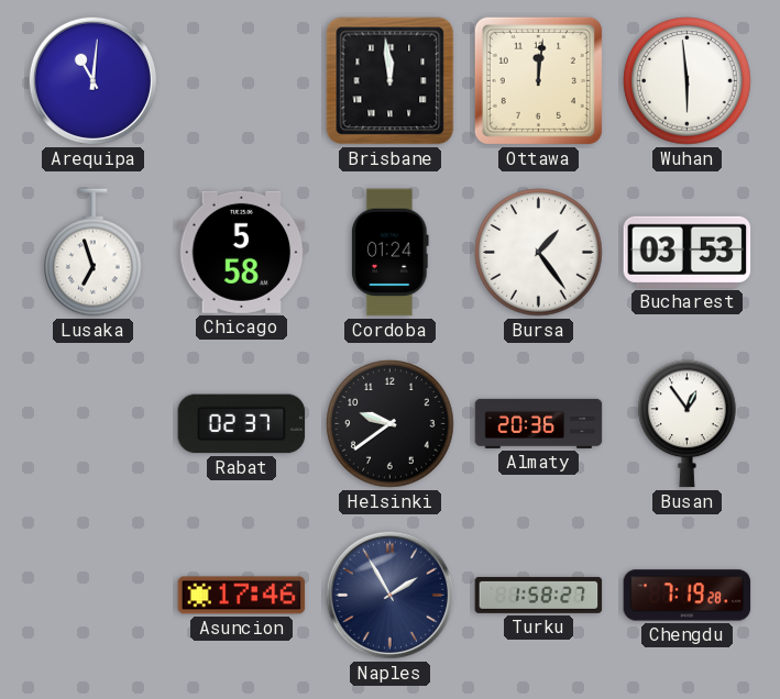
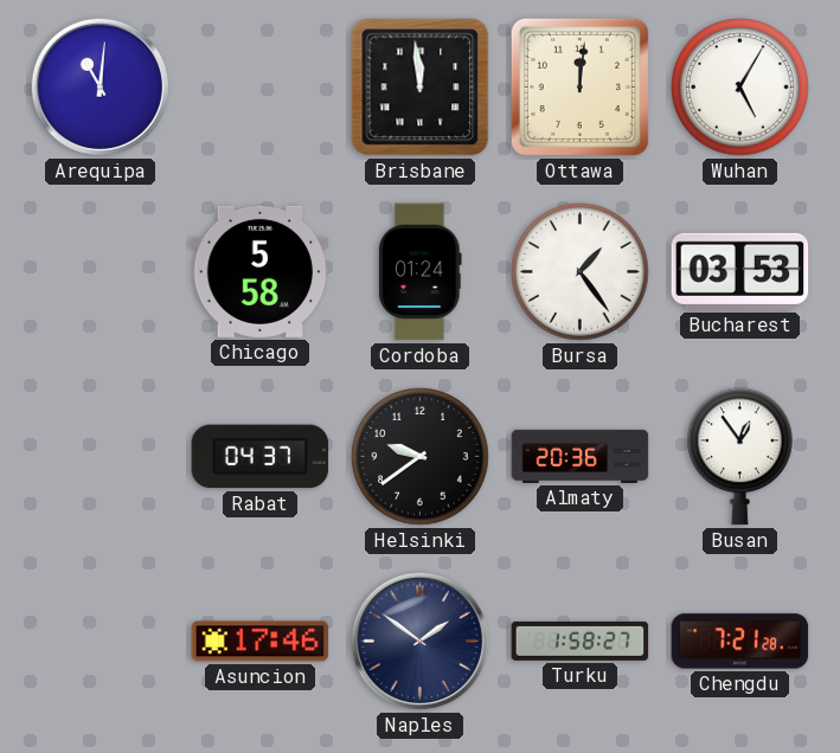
Wuhan: 5:59 -> 5:05 (740, 88)
Lusaka: 6:57 -> none (94, 253)
Rabat: 02:37 -> 04:37 (261, 457)
Naples: 1:55 -> 1:51 (419, 641)
Chengdu: 7:19 -> 7:21 (740, 642)
